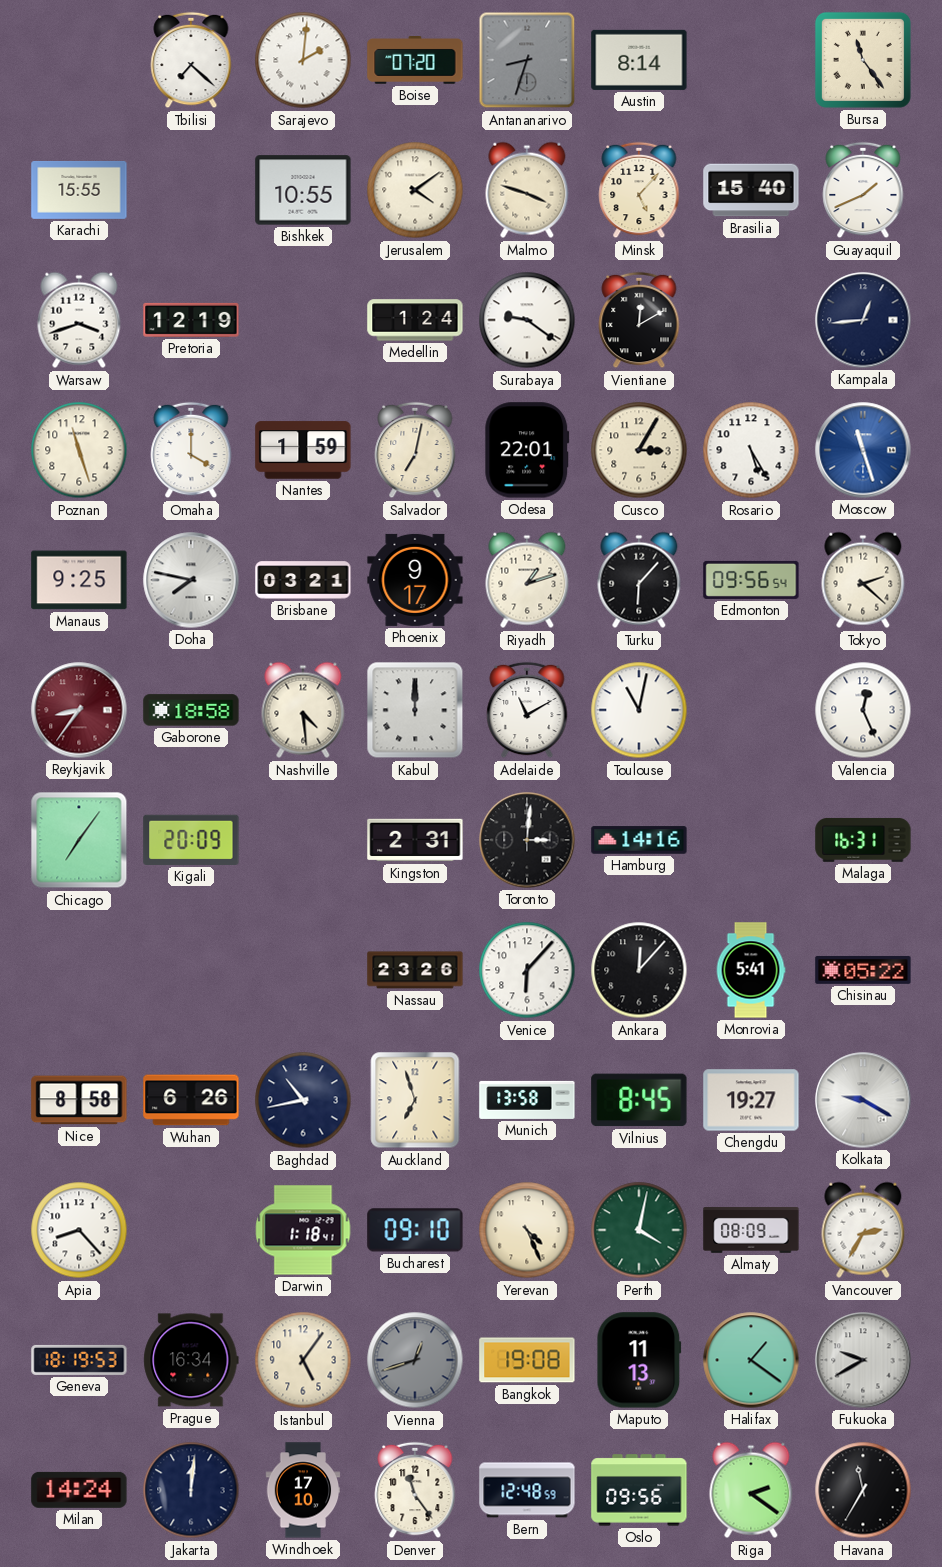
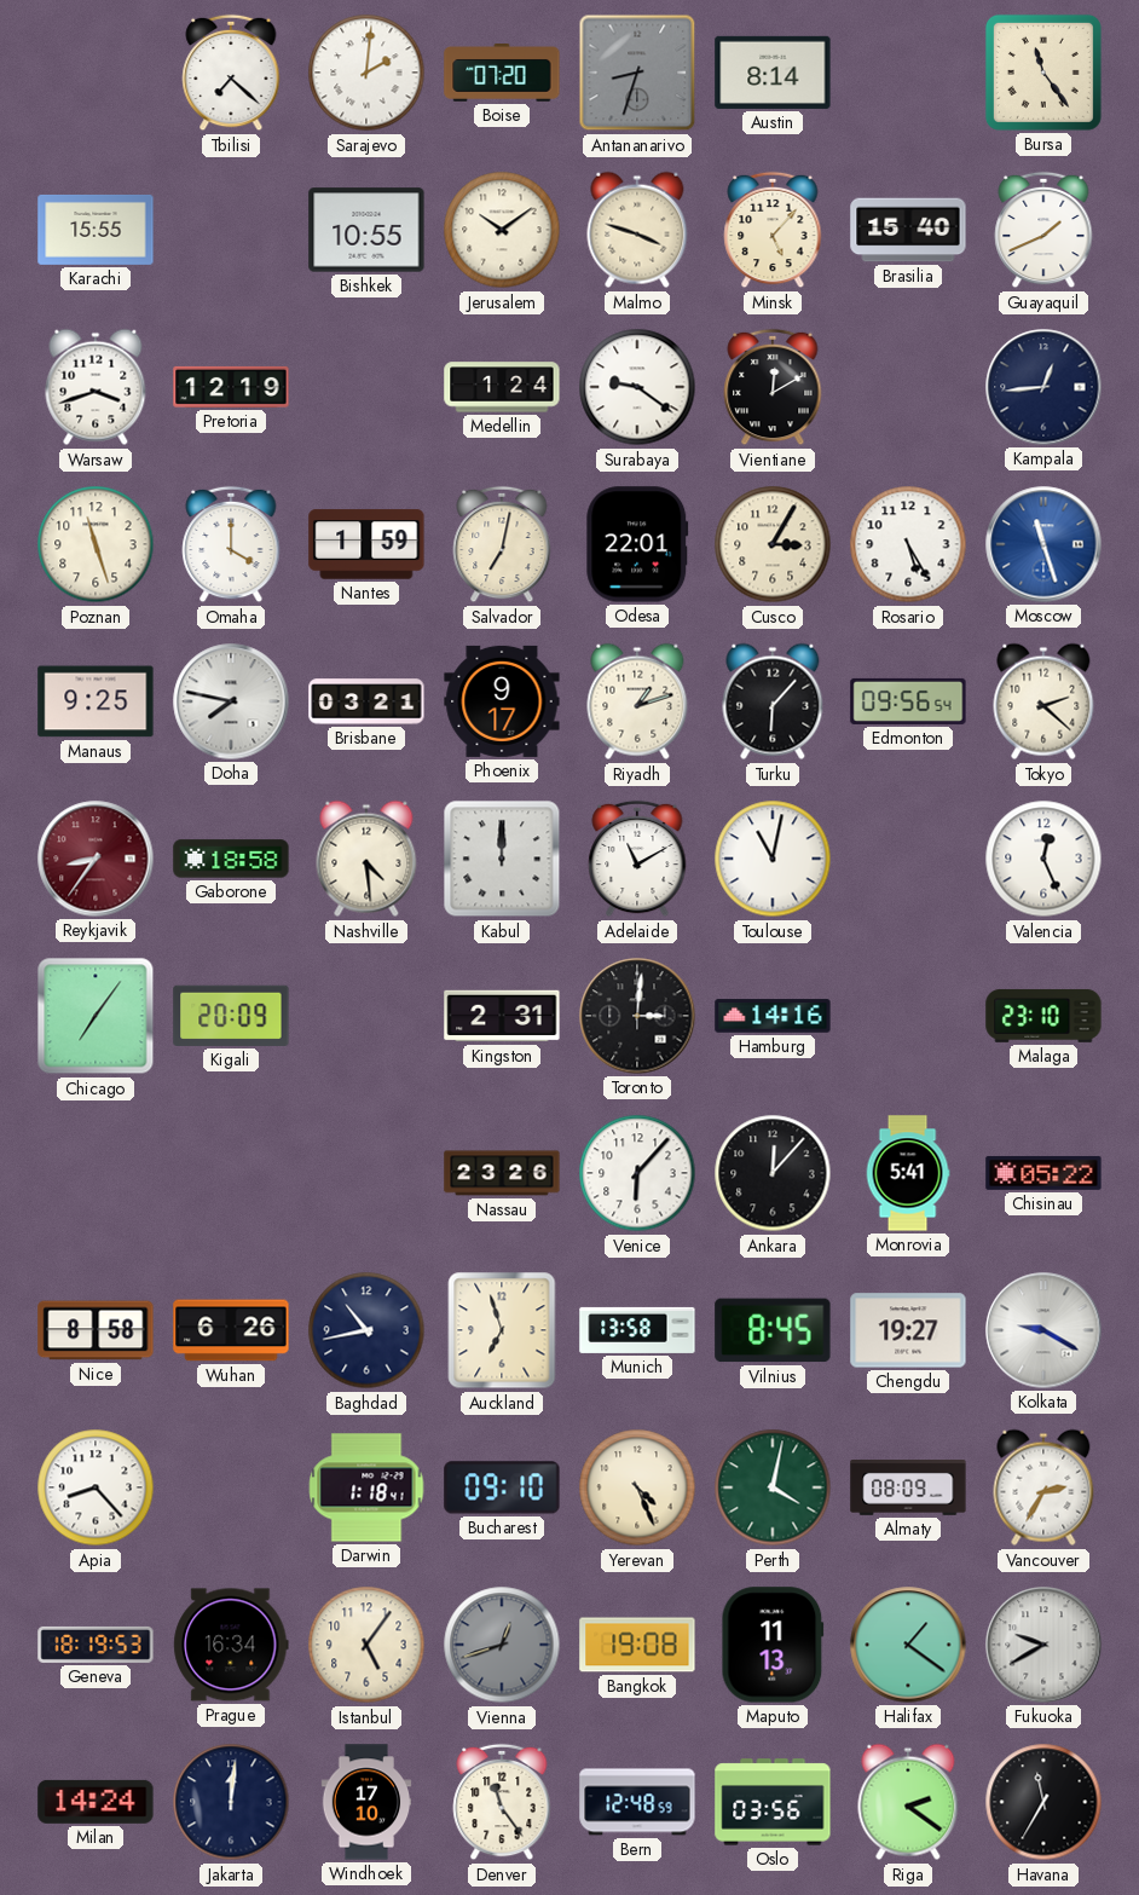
Jerusalem: 4:09 -> 10:09 (502, 230)
Malaga: 16:31 -> 23:10 (1043, 1016)
Oslo: 09:56 -> 03:56 (773, 1802)
